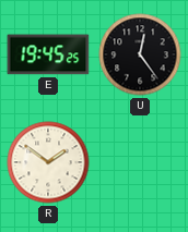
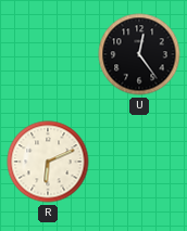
E: 19:45 -> none (48, 54)
R: 1:51 -> 6:11 (48, 162)
